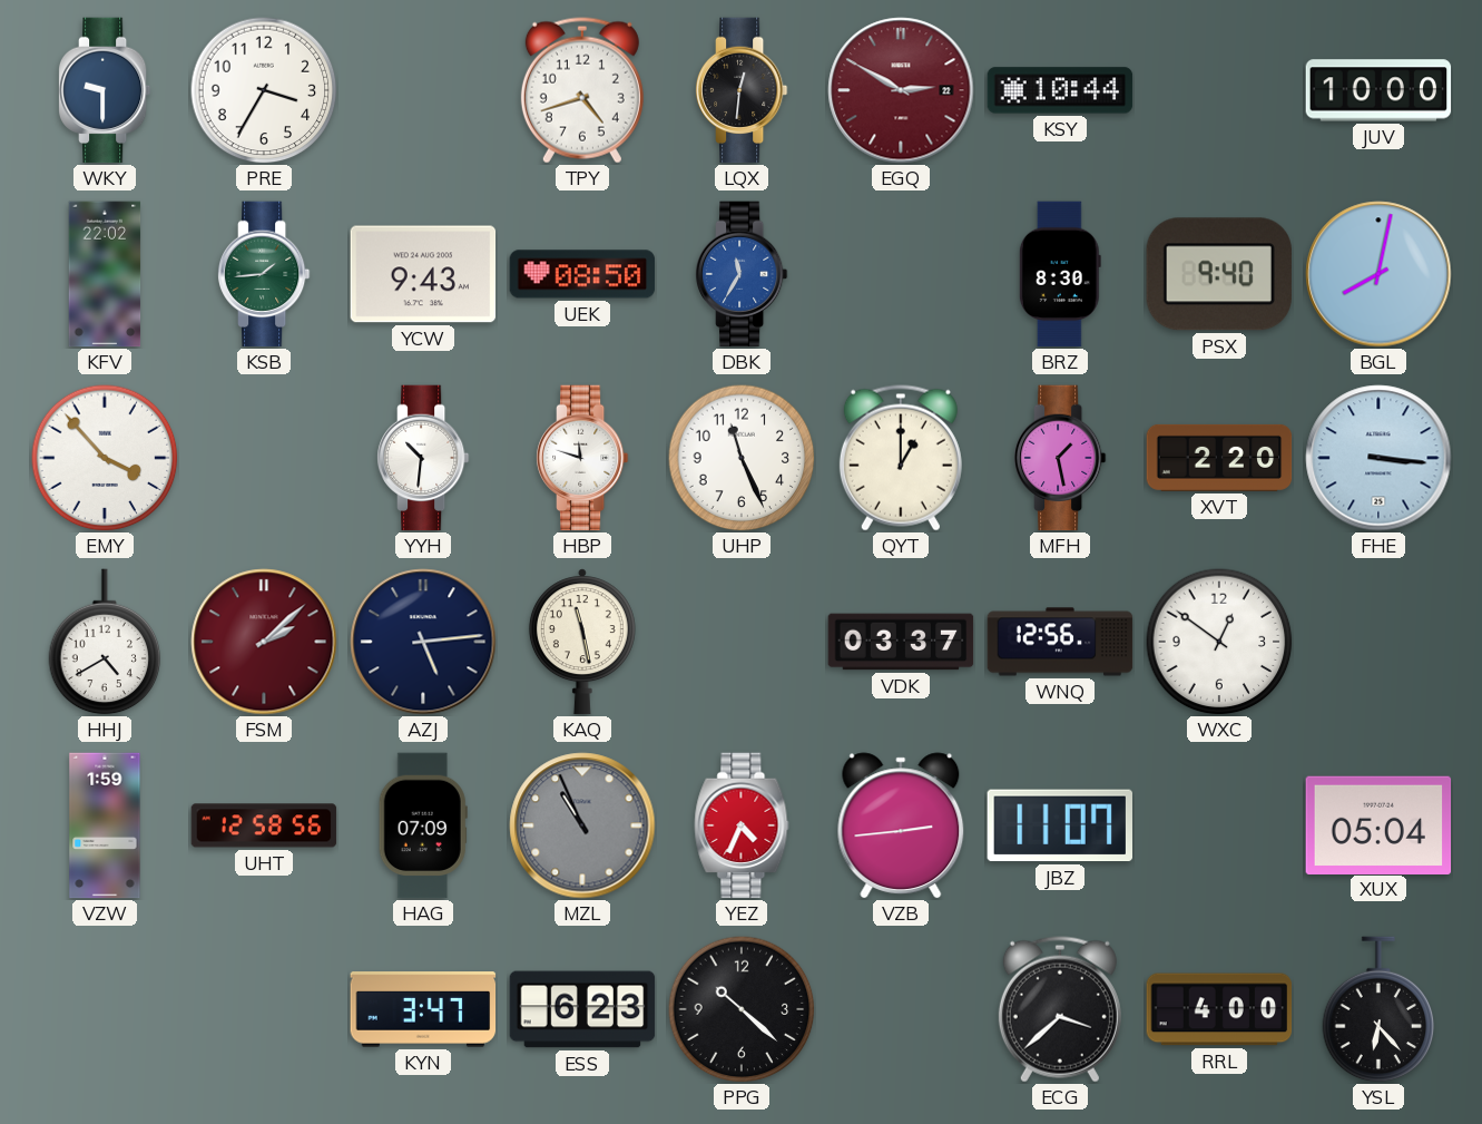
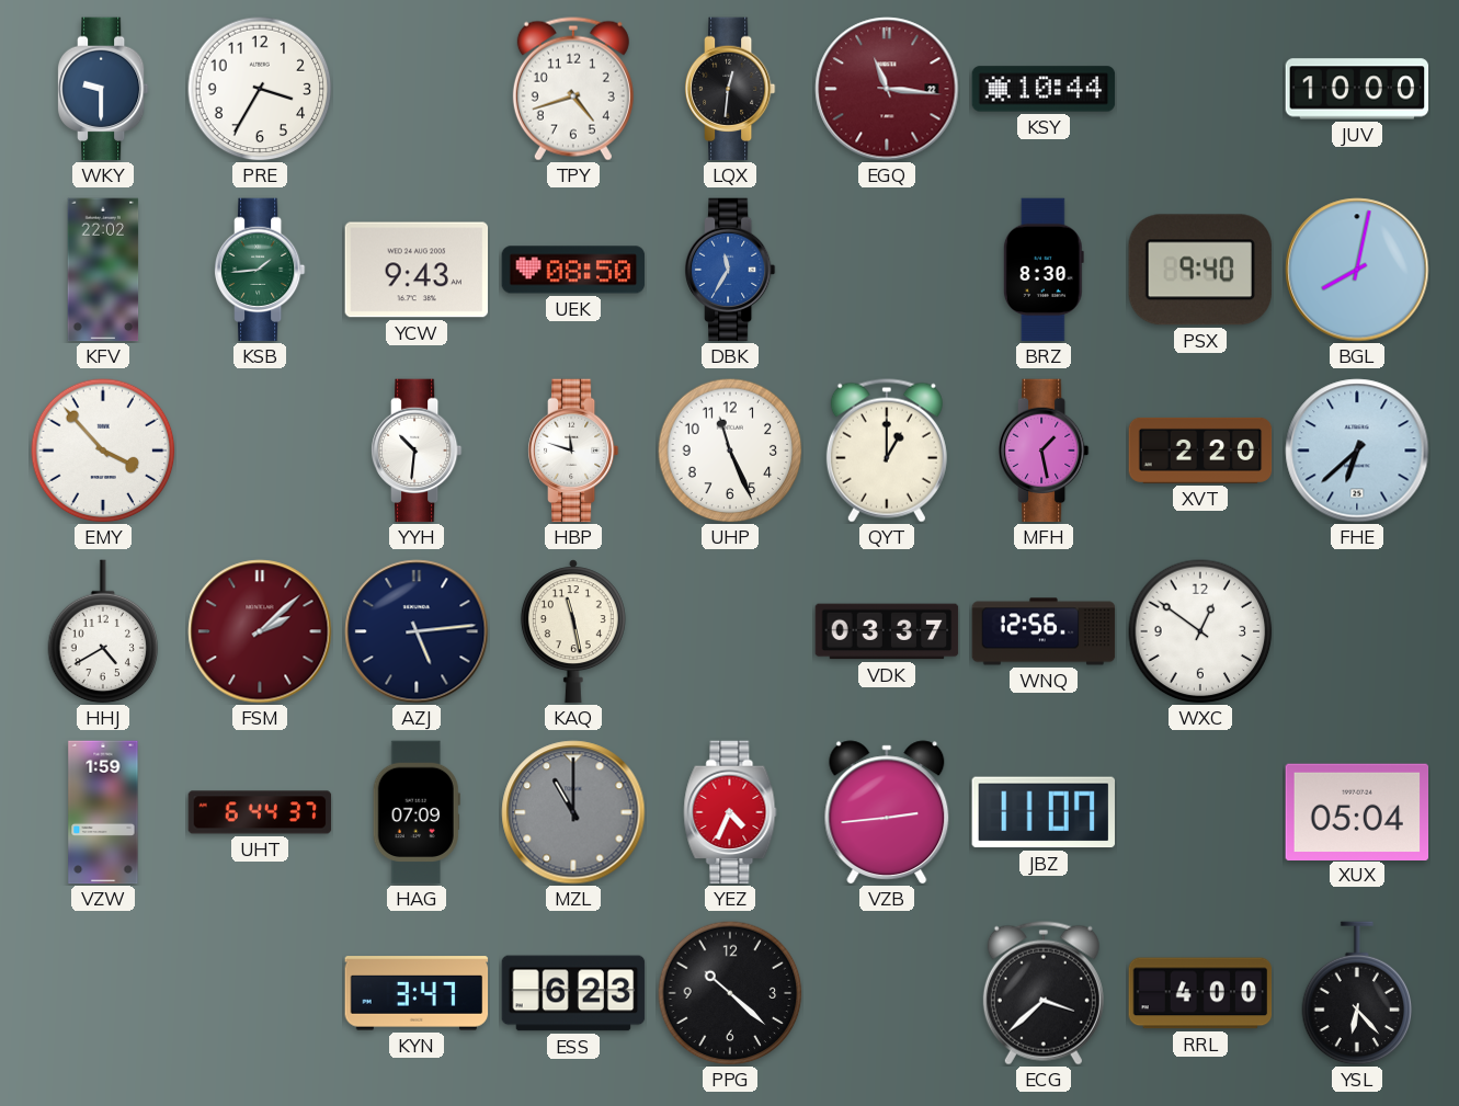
EGQ: 2:50 -> 11:16 (887, 89)
FHE: 3:16 -> 6:38 (1357, 451)
UHT: 12:58 -> 6:44 (260, 812)
MZL: 10:56 -> 11:00 (573, 812)
